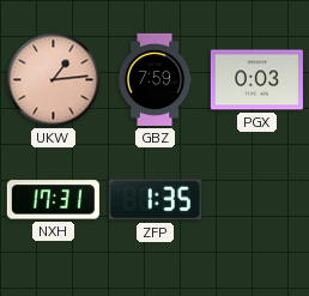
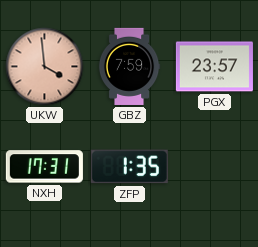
UKW: 1:14 -> 3:59 (45, 67)
PGX: 0:03 -> 23:57 (214, 67)
